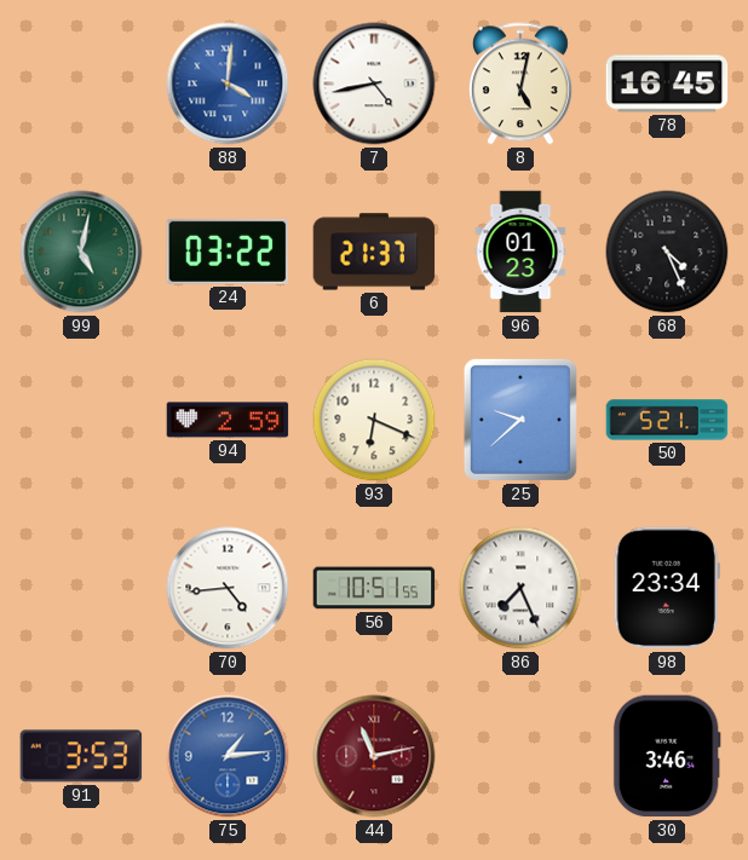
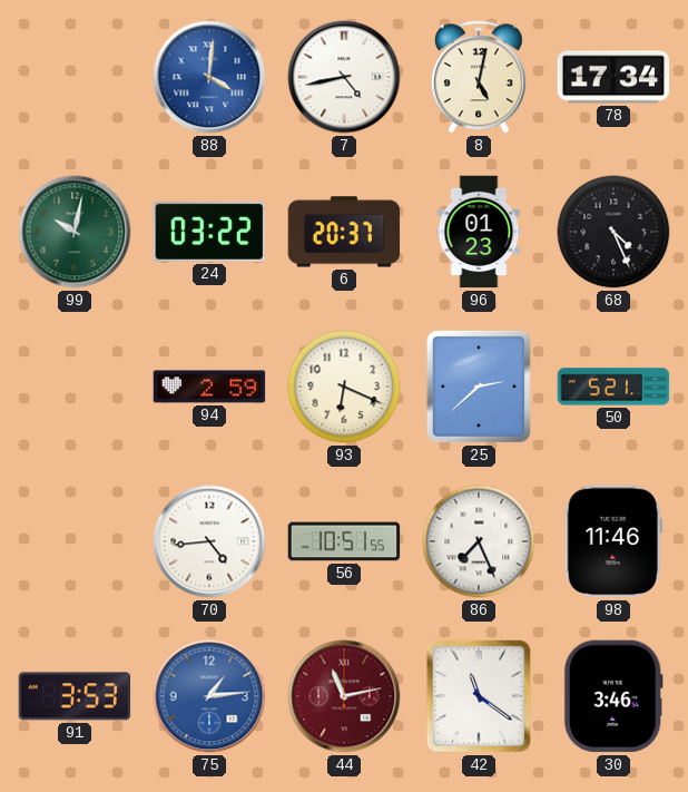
78: 16:45 -> 17:34 (613, 77)
99: 5:02 -> 10:02 (75, 232)
6: 21:37 -> 20:37 (344, 232)
25: 9:38 -> 2:38 (479, 387)
98: 23:34 -> 11:46 (613, 541)
42: none -> 11:21 (479, 696)
